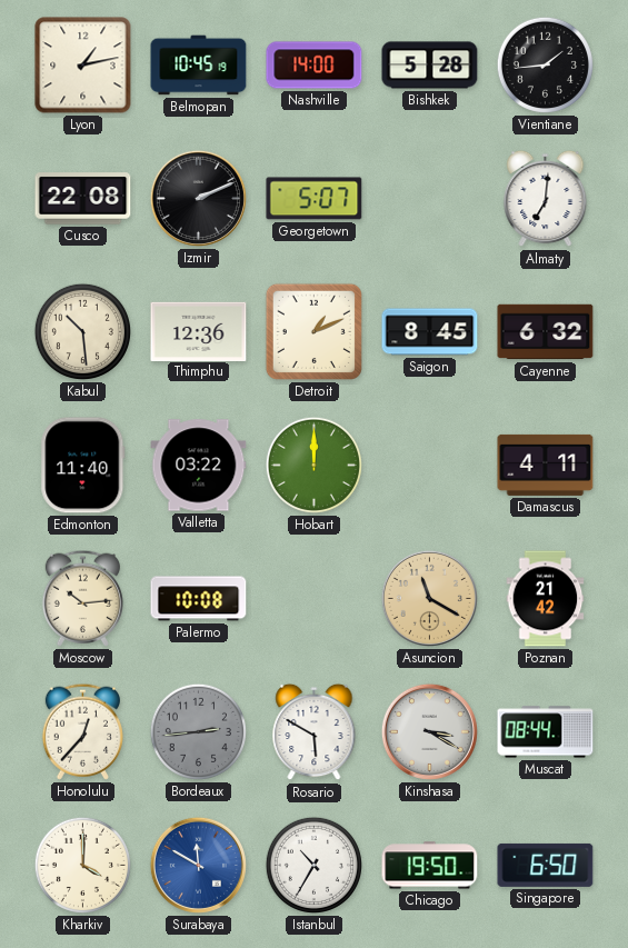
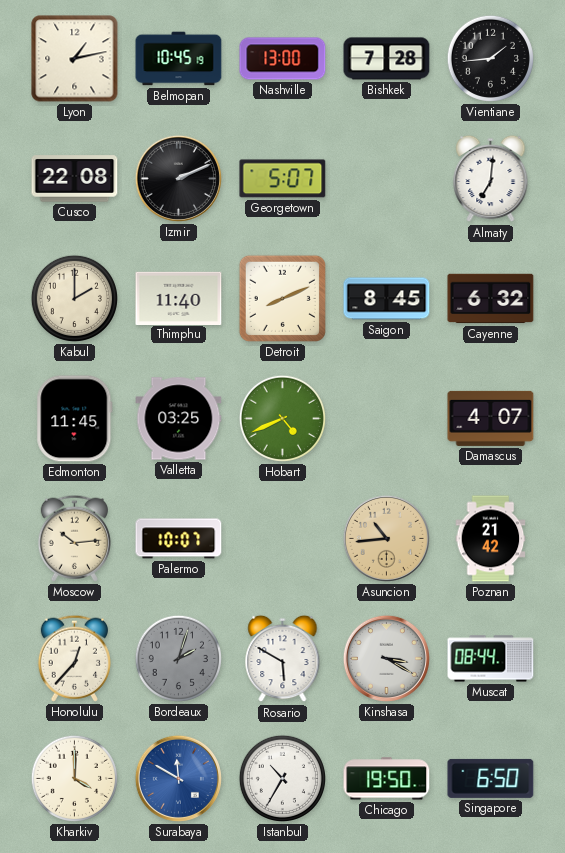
Nashville: 14:00 -> 13:00 (283, 59)
Bishkek: 5:28 -> 7:28 (387, 59)
Kabul: 10:29 -> 2:00 (74, 298)
Thimphu: 12:36 -> 11:40 (179, 298)
Detroit: 1:11 -> 8:11 (282, 298)
Edmonton: 11:40 -> 11:45 (75, 419)
Valletta: 03:22 -> 03:25 (179, 419)
Hobart: 12:00 -> 4:41 (282, 418)
Damascus: 4:11 -> 4:07 (491, 418)
Palermo: 10:08 -> 10:07 (179, 539)
Asuncion: 11:20 -> 10:44 (386, 538)
Bordeaux: 2:44 -> 2:03 (178, 658)
